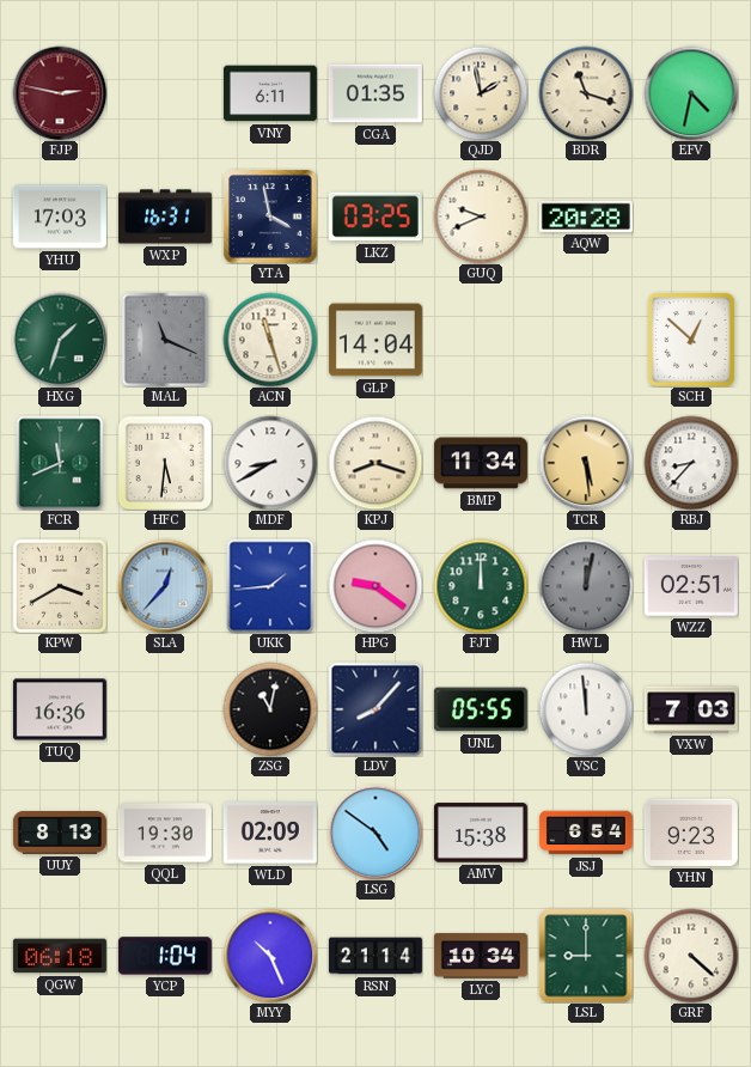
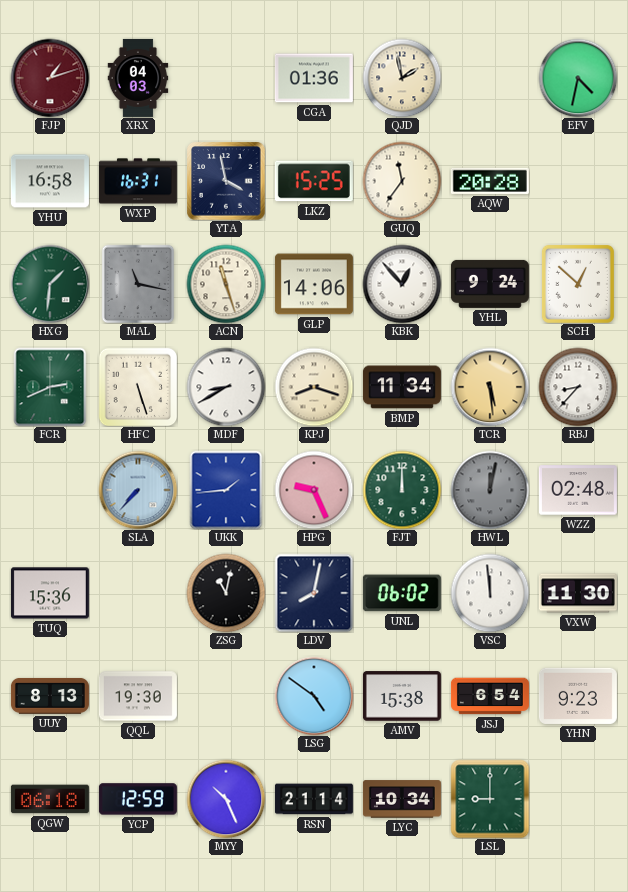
FJP: 2:47 -> 1:12 (50, 78)
XRX: none -> 04:03 (138, 78)
VNY: 6:11 -> none (270, 93)
CGA: 01:35 -> 01:36 (314, 78)
BDR: 11:18 -> none (586, 93)
YHU: 17:03 -> 16:58 (50, 181)
LKZ: 03:25 -> 15:25 (314, 181)
GUQ: 9:41 -> 11:36 (402, 181)
HXG: 1:33 -> 1:31 (50, 284)
MAL: 11:19 -> 11:17 (138, 284)
GLP: 14:04 -> 14:06 (314, 284)
KBK: none -> 12:53 (402, 284)
YHL: none -> 9:24 (490, 284)
FCR: 11:41 -> 2:41 (50, 387)
HFC: 5:31 -> 5:27 (138, 387)
KPW: 3:40 -> none (60, 586)
SLA: 12:37 -> 7:37 (138, 490)
HPG: 9:21 -> 9:26 (314, 490)
WZZ: 02:51 -> 02:48 (578, 490)
TUQ: 16:36 -> 15:36 (50, 593)
LDV: 8:07 -> 8:02 (314, 593)
UNL: 05:55 -> 06:02 (402, 593)
VXW: 7:03 -> 11:30 (578, 593)
WLD: 02:09 -> none (270, 833)
YCP: 1:04 -> 12:59 (138, 799)
GRF: 4:22 -> none (691, 956)
